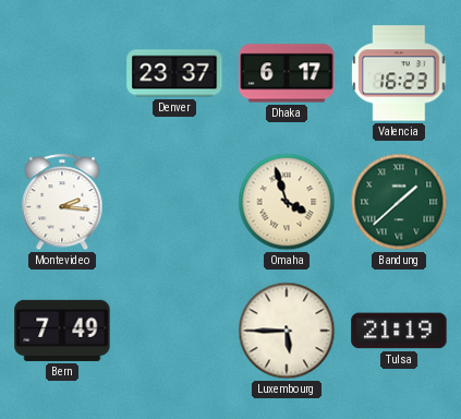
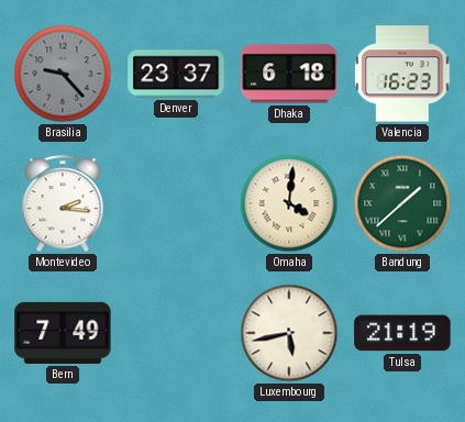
Brasilia: none -> 9:23 (63, 74)
Dhaka: 6:17 -> 6:18 (289, 74)
Omaha: 3:57 -> 4:01 (289, 203)
Luxembourg: 5:45 -> 5:43 (289, 333)
